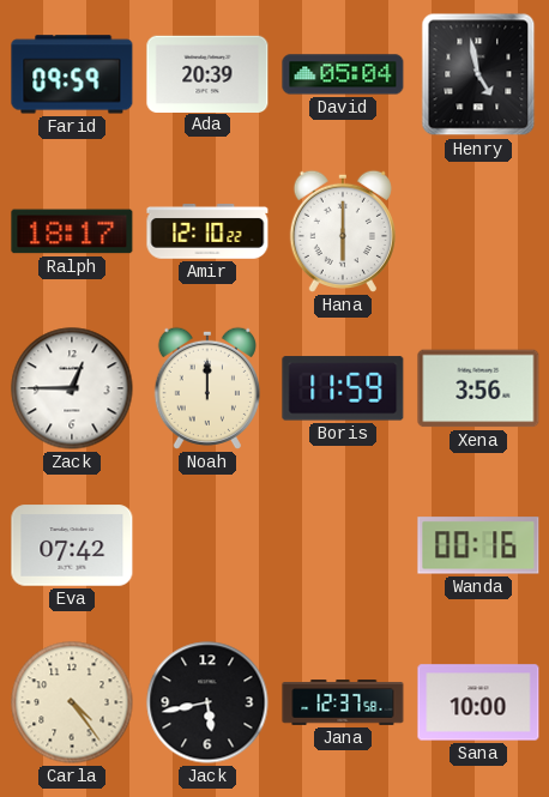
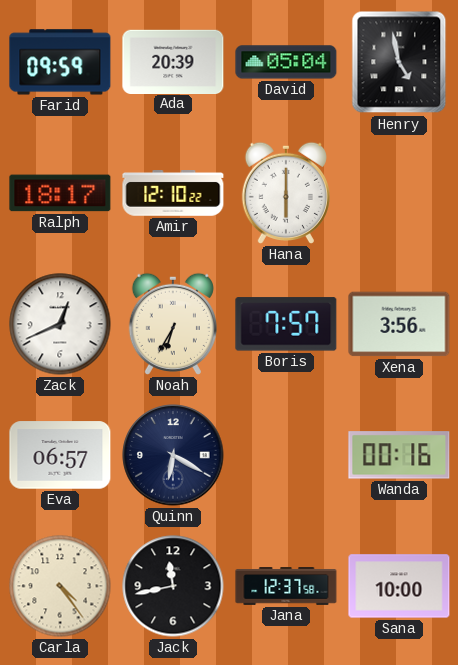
Zack: 12:45 -> 12:41 (60, 324)
Noah: 12:00 -> 6:35 (173, 324)
Boris: 11:59 -> 7:57 (286, 324)
Eva: 07:42 -> 06:57 (60, 455)
Quinn: none -> 6:20 (173, 455)
Jack: 5:43 -> 11:43 (173, 586)
